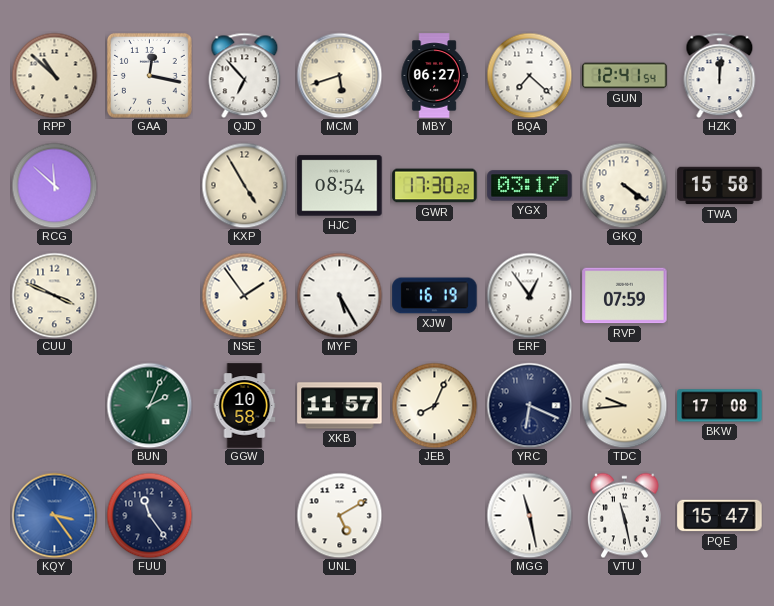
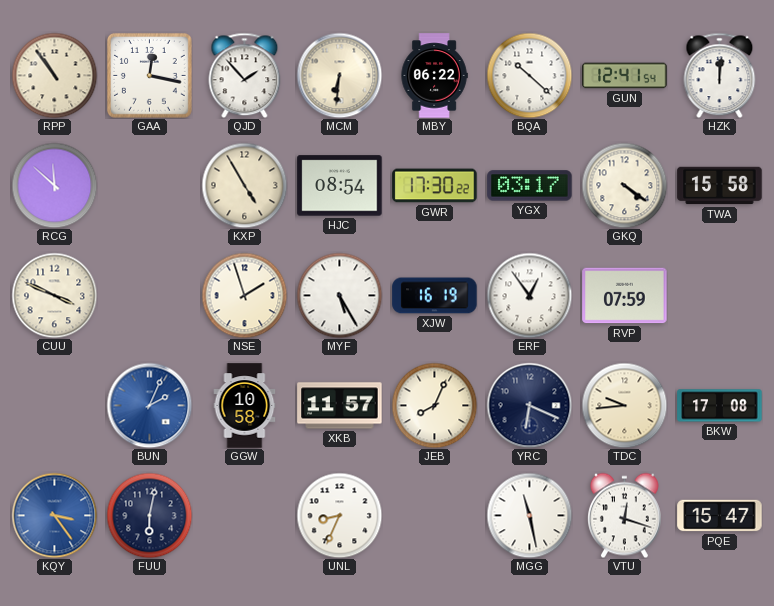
RPP: 10:52 -> 10:54 (54, 75)
QJD: 6:53 -> 1:53 (245, 75)
MCM: 5:42 -> 6:31 (339, 75)
MBY: 06:27 -> 06:22 (434, 76)
BQA: 7:22 -> 10:22 (529, 75)
NSE: 1:54 -> 1:57 (244, 295)
BUN dial: green -> blue (149, 405)
FUU: 11:24 -> 6:02 (149, 515)
UNL: 5:10 -> 8:34 (339, 515)
VTU: 11:28 -> 12:18 (625, 515)
